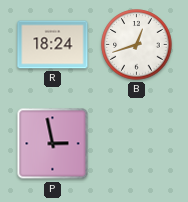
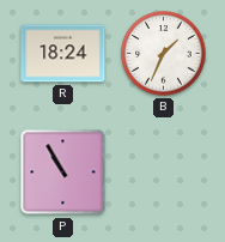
B: 12:42 -> 1:34 (164, 54)
P: 2:58 -> 10:55 (63, 173)
